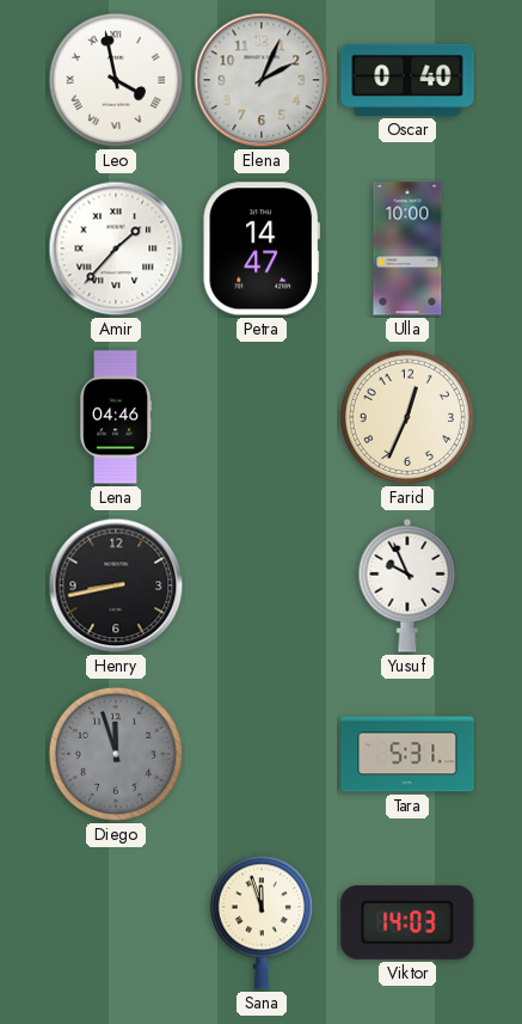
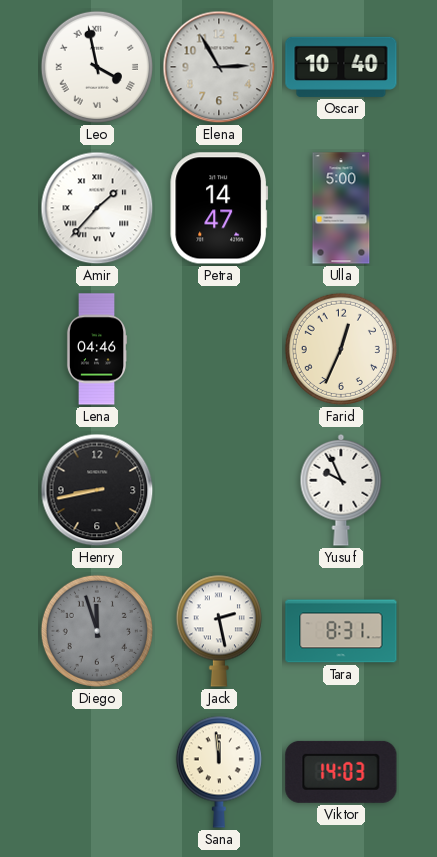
Elena: 2:04 -> 2:55 (219, 67)
Oscar: 0:40 -> 10:40 (341, 67)
Ulla: 10:00 -> 5:00 (341, 208)
Jack: none -> 2:28 (219, 631)
Tara: 5:31 -> 8:31 (341, 631)
Sana: 11:57 -> 11:59 (219, 772)
